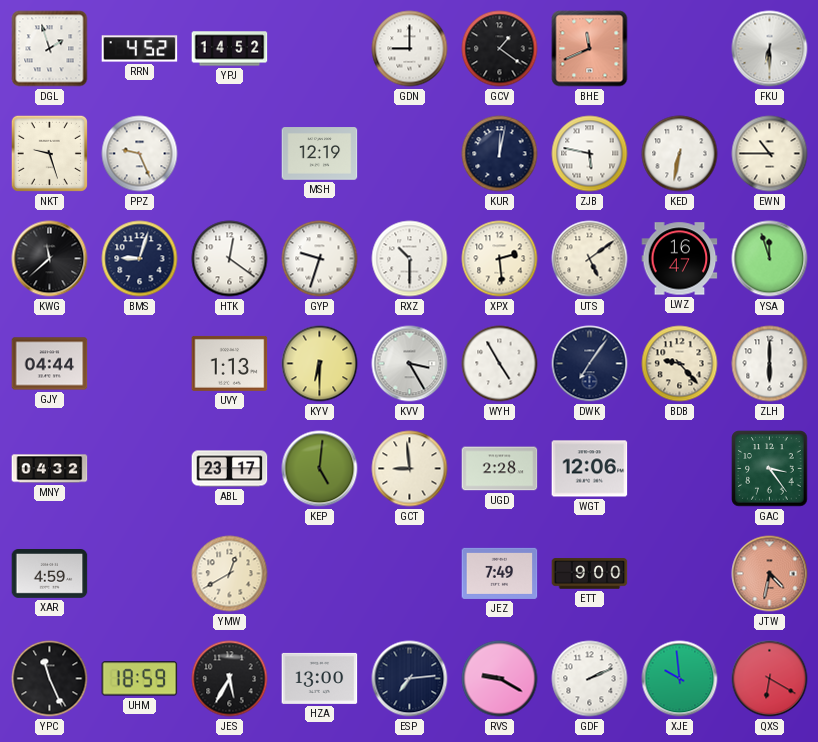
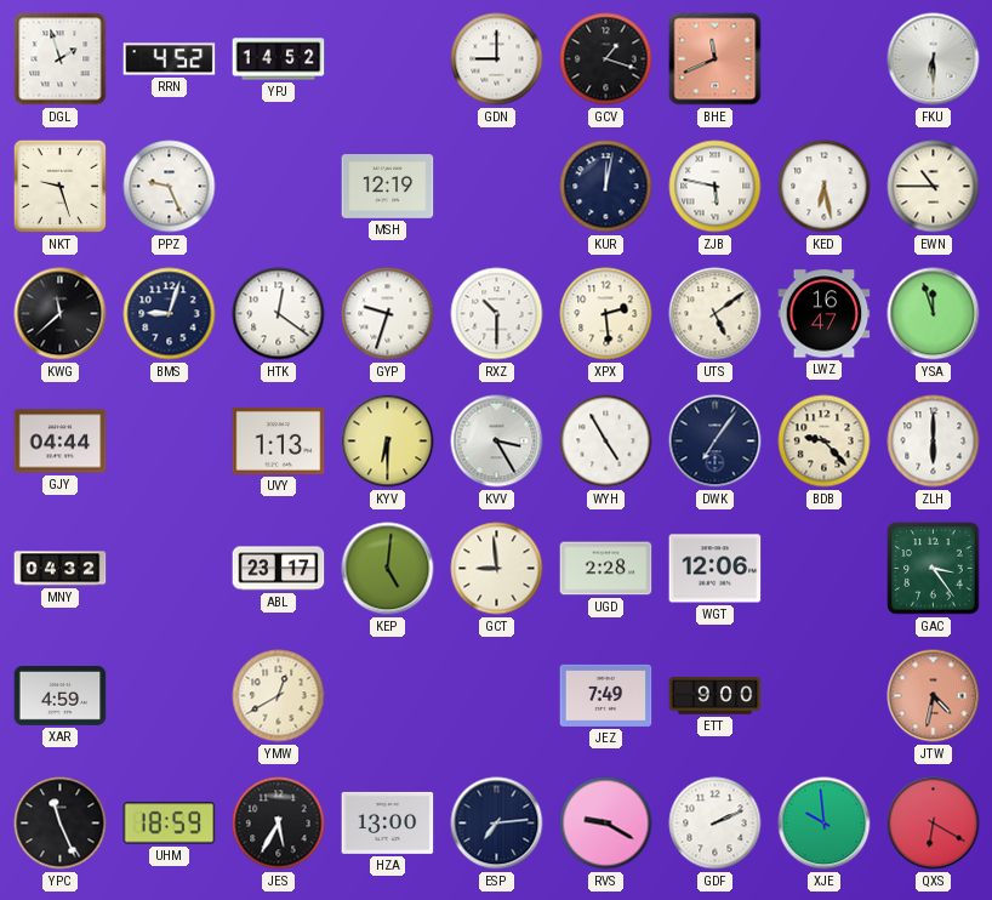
GCV: 1:21 -> 1:18 (606, 59)
KED: 6:32 -> 6:28 (825, 187)
